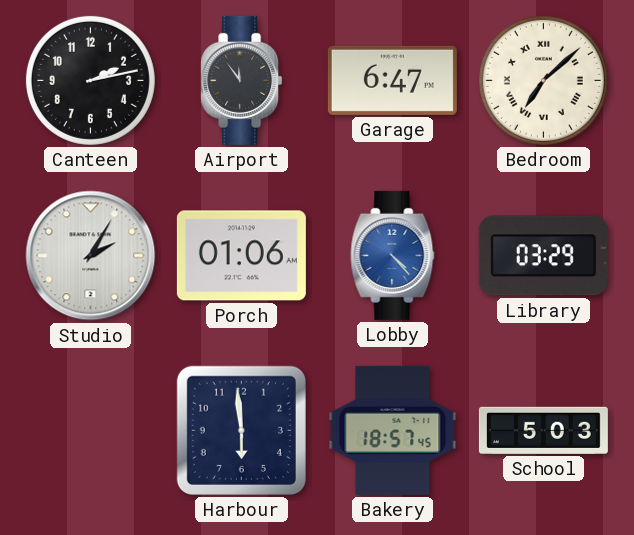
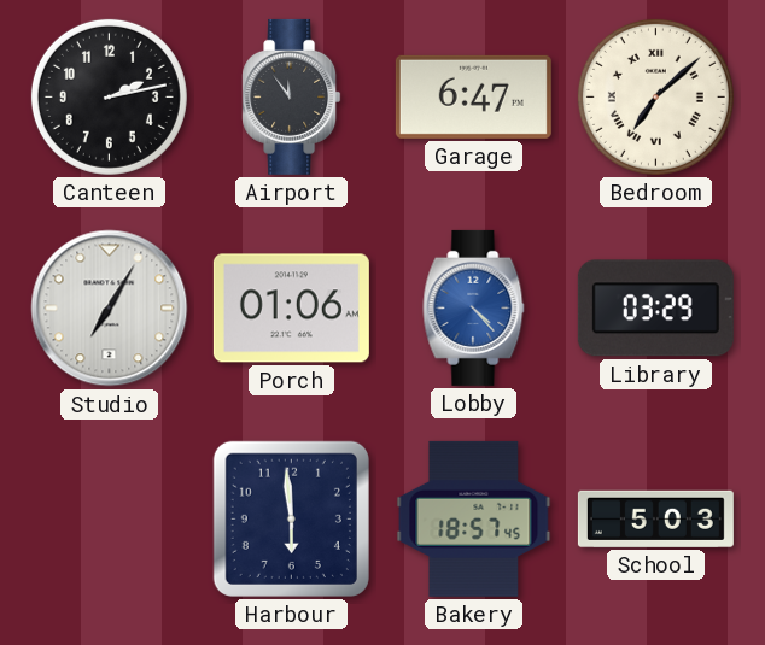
Studio: 2:05 -> 7:05 (110, 309)
